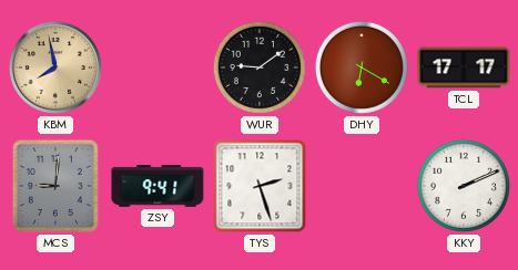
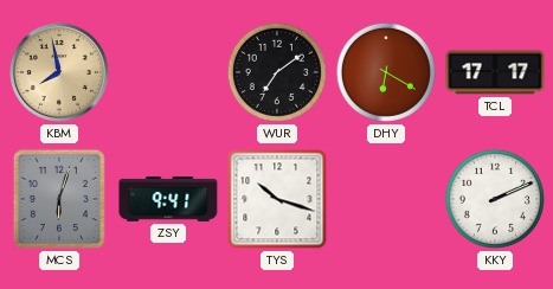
WUR: 9:09 -> 7:09 (277, 72)
MCS: 9:01 -> 6:03 (59, 199)
TYS: 2:27 -> 10:18 (277, 199)
